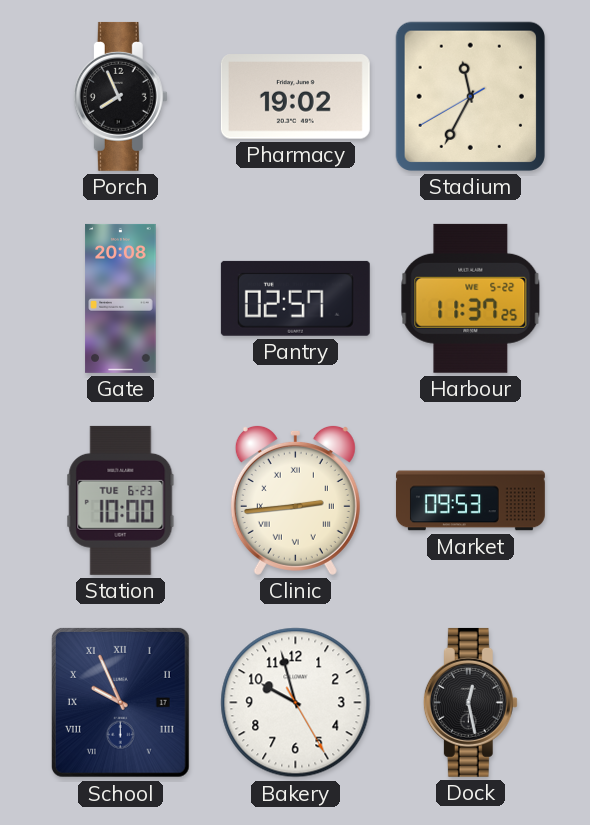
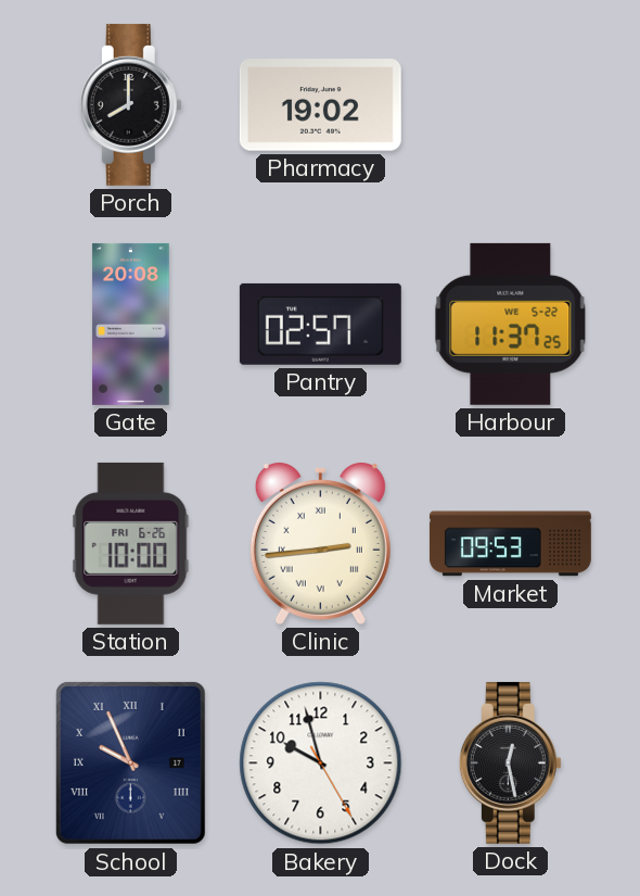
Porch: 7:56 -> 8:00 (130, 104)
Stadium: 11:34 -> none (470, 96)
Station date: TUE 6-23 -> FRI 6-26 (131, 543)
